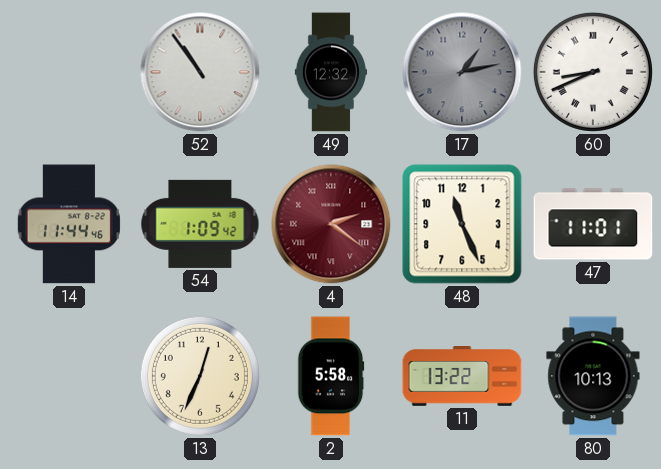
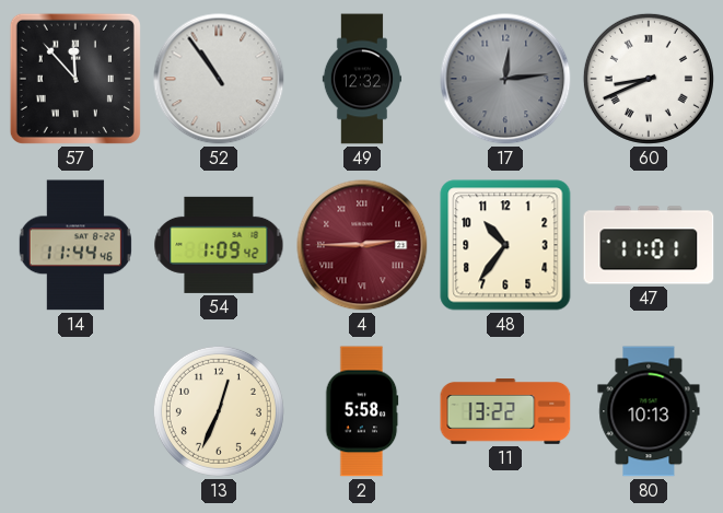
57: none -> 11:53 (75, 79)
17: 1:13 -> 12:14 (505, 79)
4: 2:21 -> 2:45 (362, 245)
48: 11:26 -> 10:36 (505, 245)
